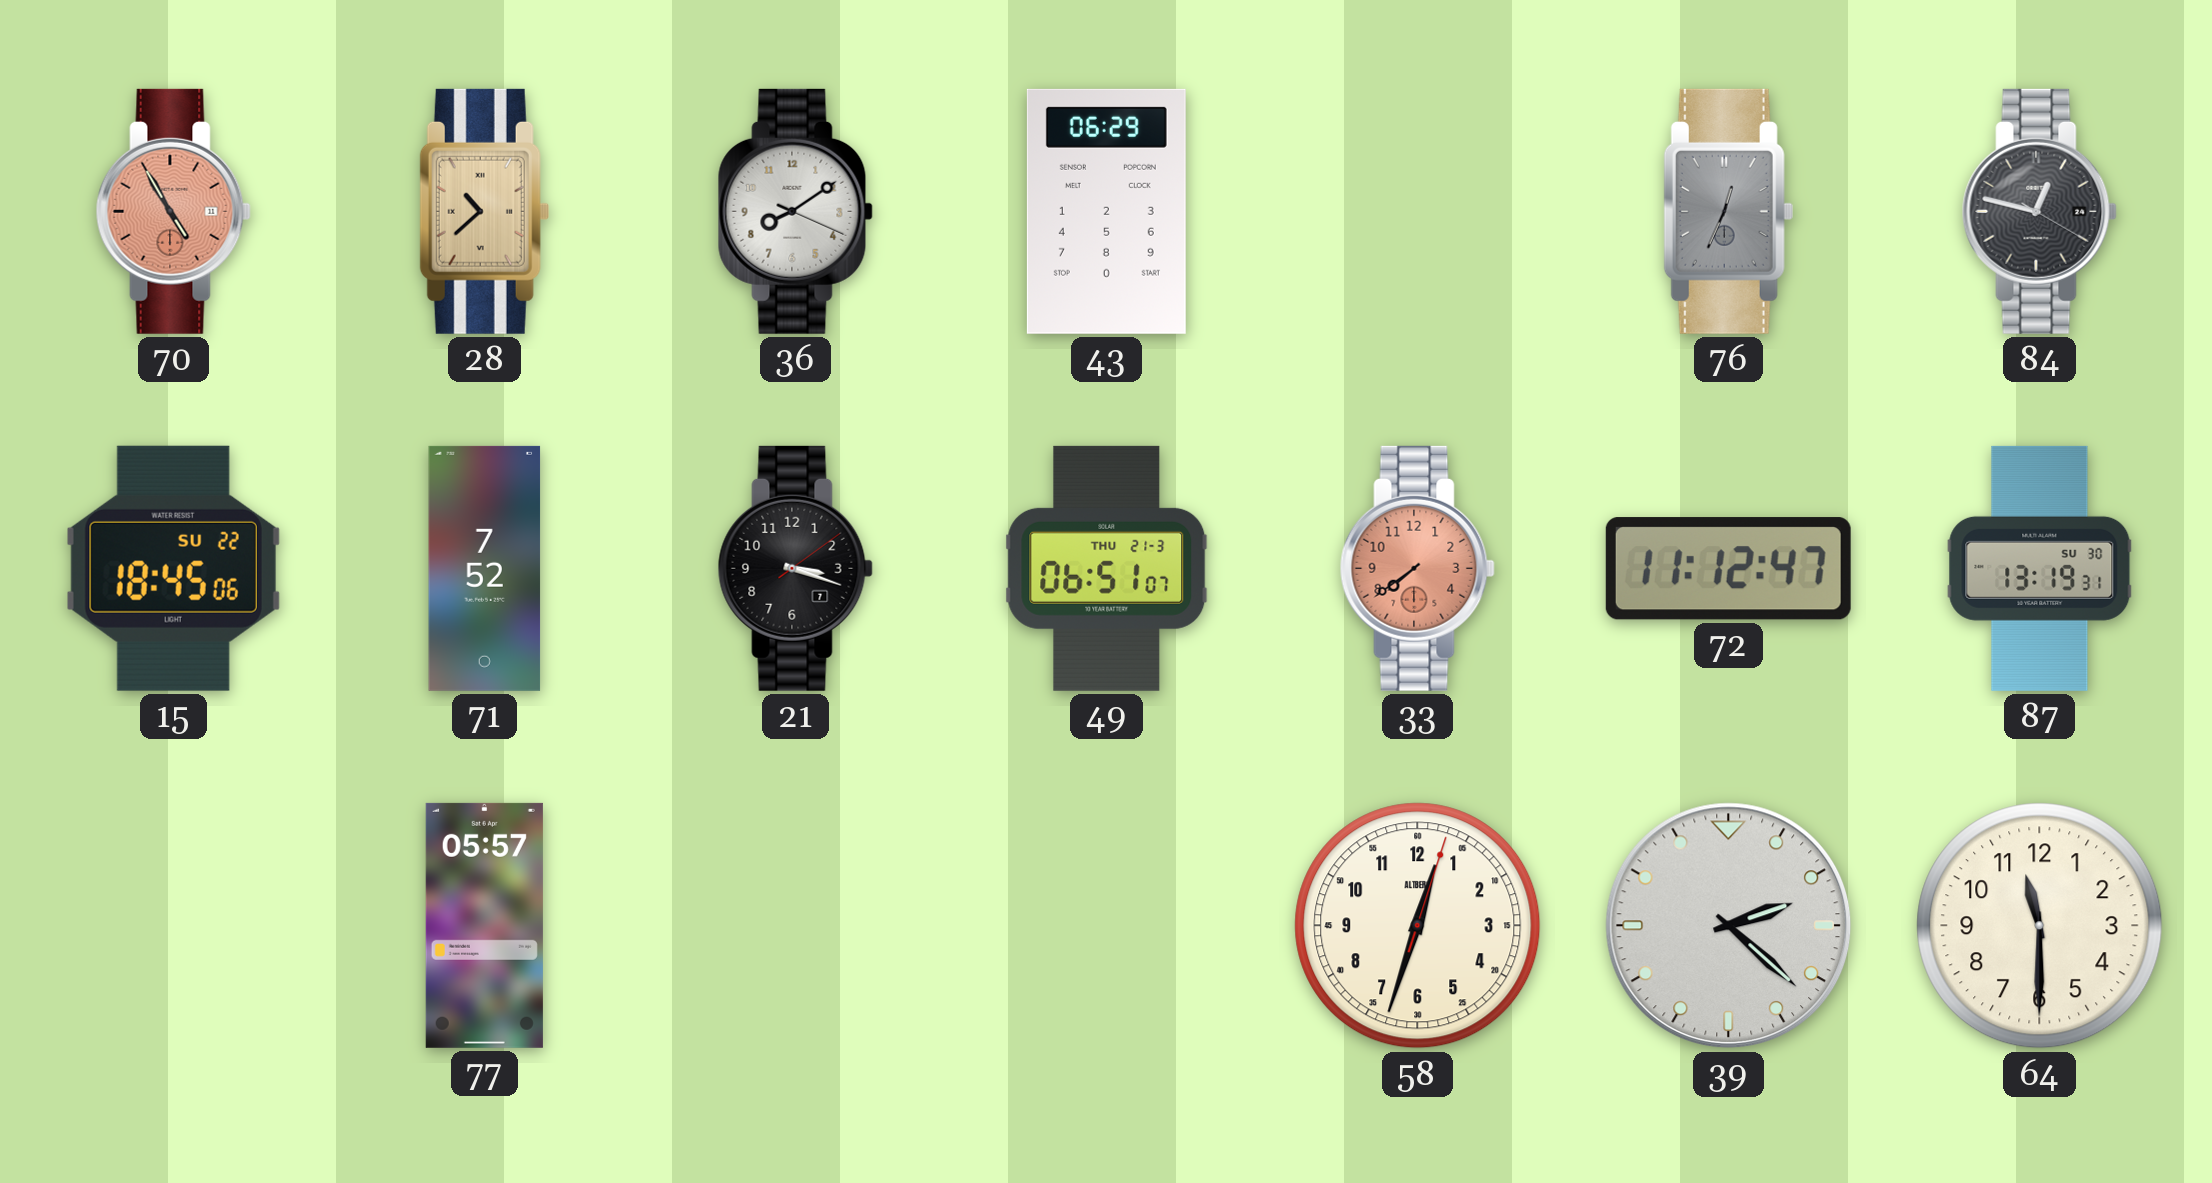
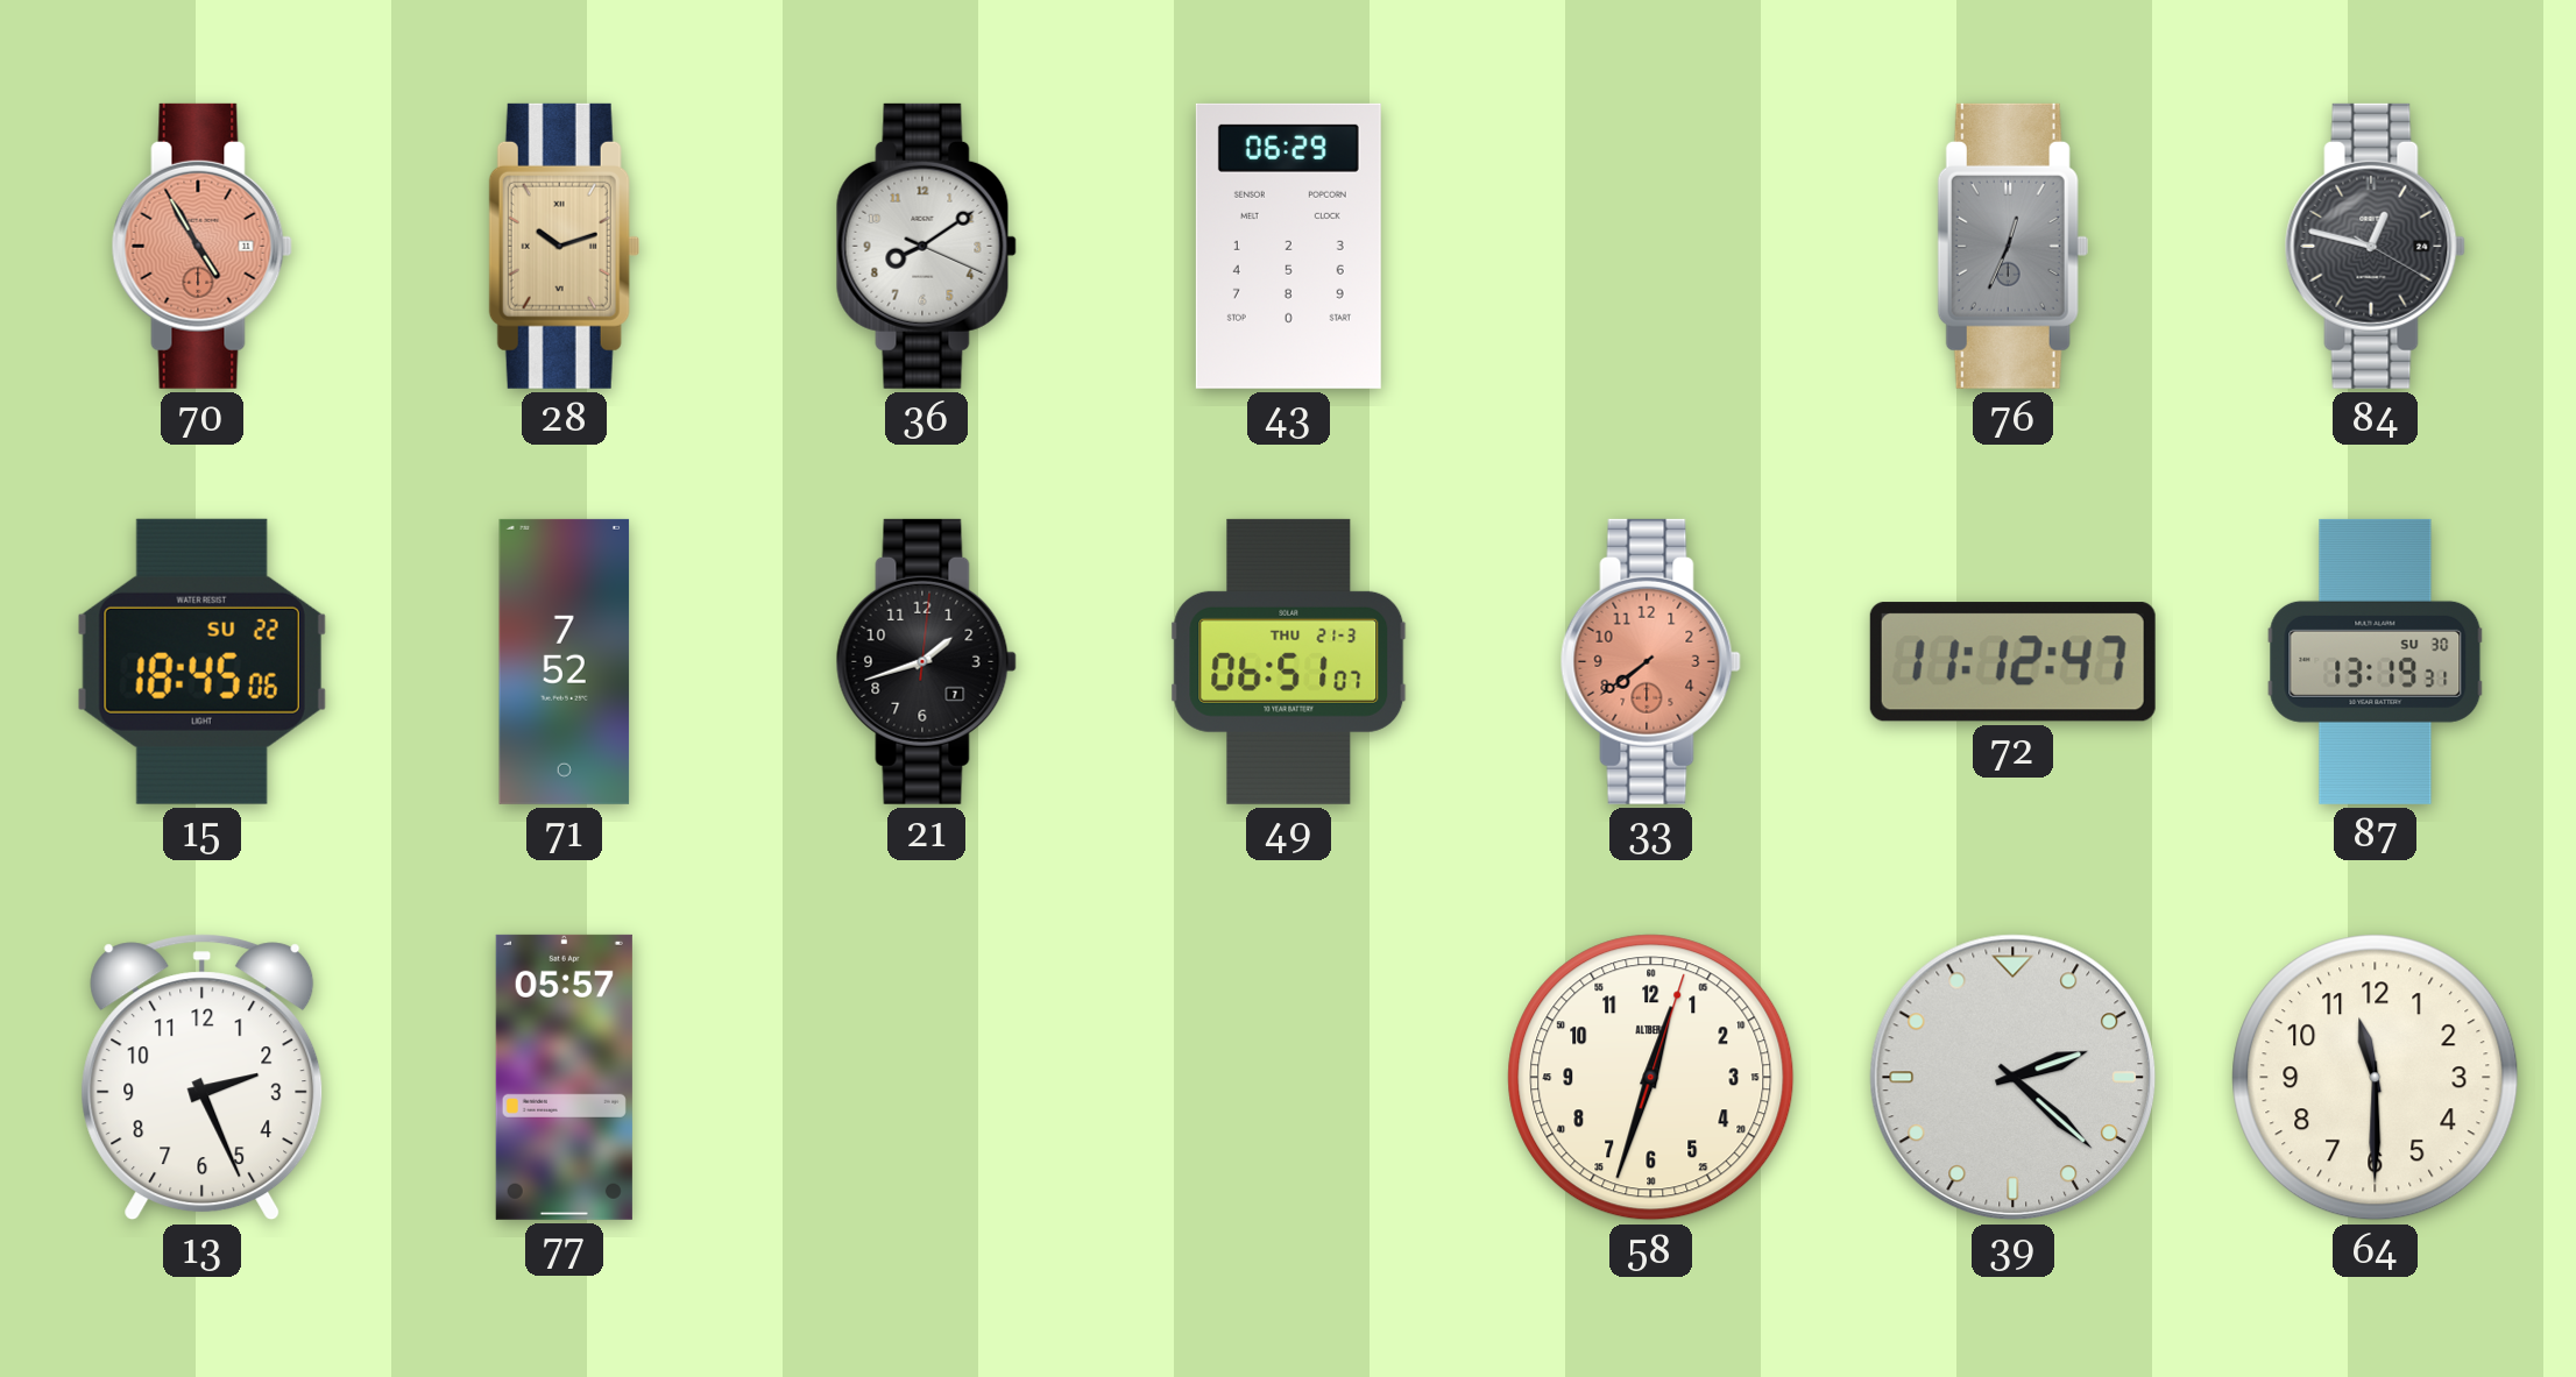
28: 10:38 -> 10:12 (564, 246)
21: 3:18 -> 1:42 (926, 661)
13: none -> 2:26 (203, 1078)
